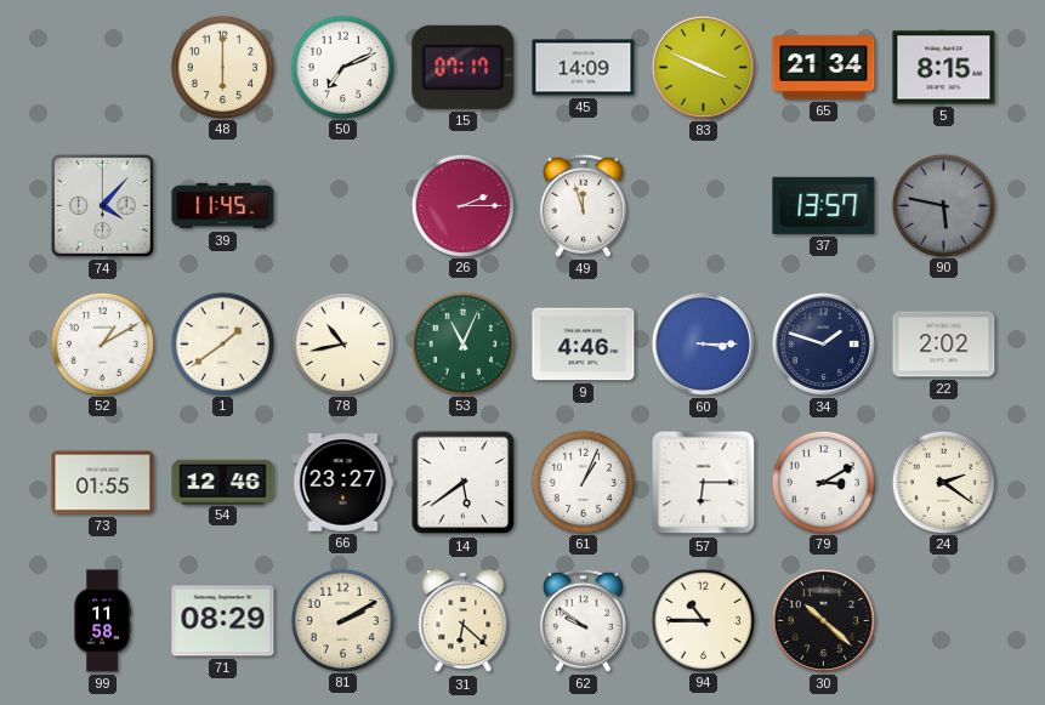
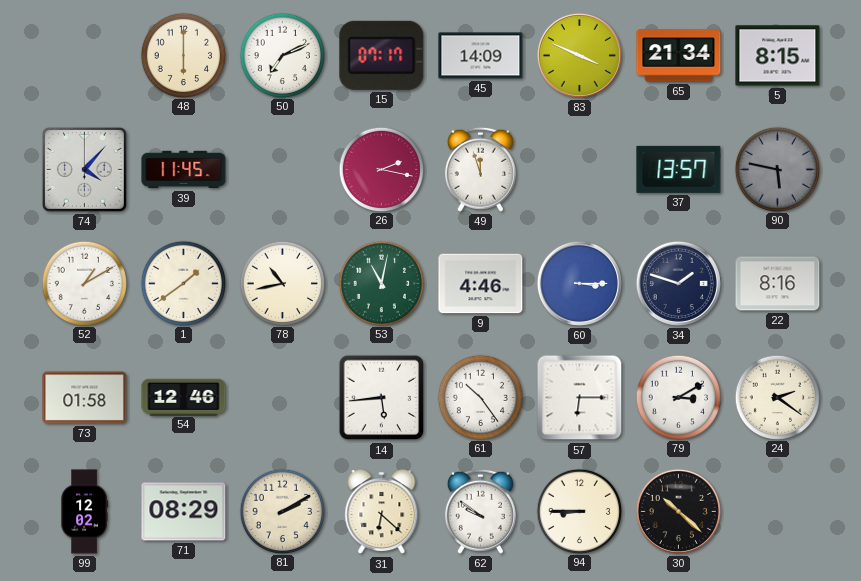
26: 2:15 -> 2:17 (381, 169)
53: 11:04 -> 11:02 (381, 283)
22: 2:02 -> 8:16 (778, 284)
73: 01:55 -> 01:58 (85, 398)
66: 23:27 -> none (343, 483)
14: 5:39 -> 5:44 (382, 398)
61: 1:04 -> 10:24 (480, 397)
99: 11:58 -> 12:02 (84, 512)
94: 10:45 -> 8:45 (579, 511)
